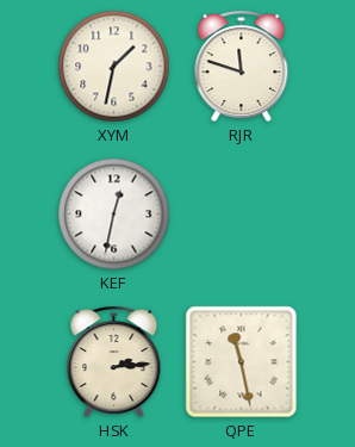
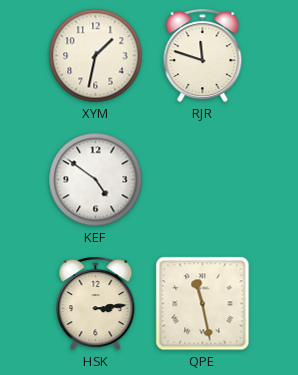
KEF: 12:32 -> 4:51 (96, 180)
HSK: 2:14 -> 3:14 (96, 304)
